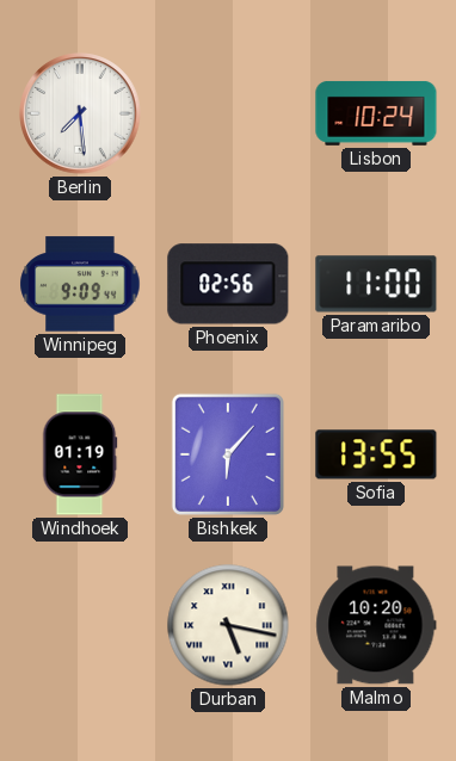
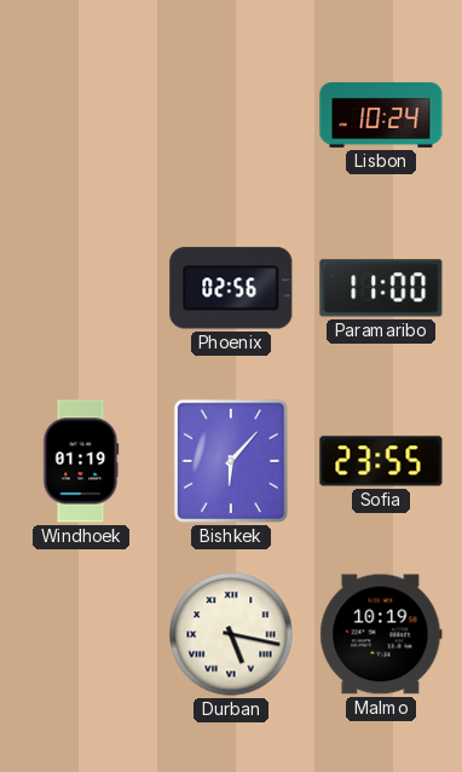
Berlin: 7:29 -> none (80, 113)
Winnipeg: 9:09 -> none (80, 284)
Sofia: 13:55 -> 23:55 (381, 461)
Malmo: 10:20 -> 10:19 (381, 634)
